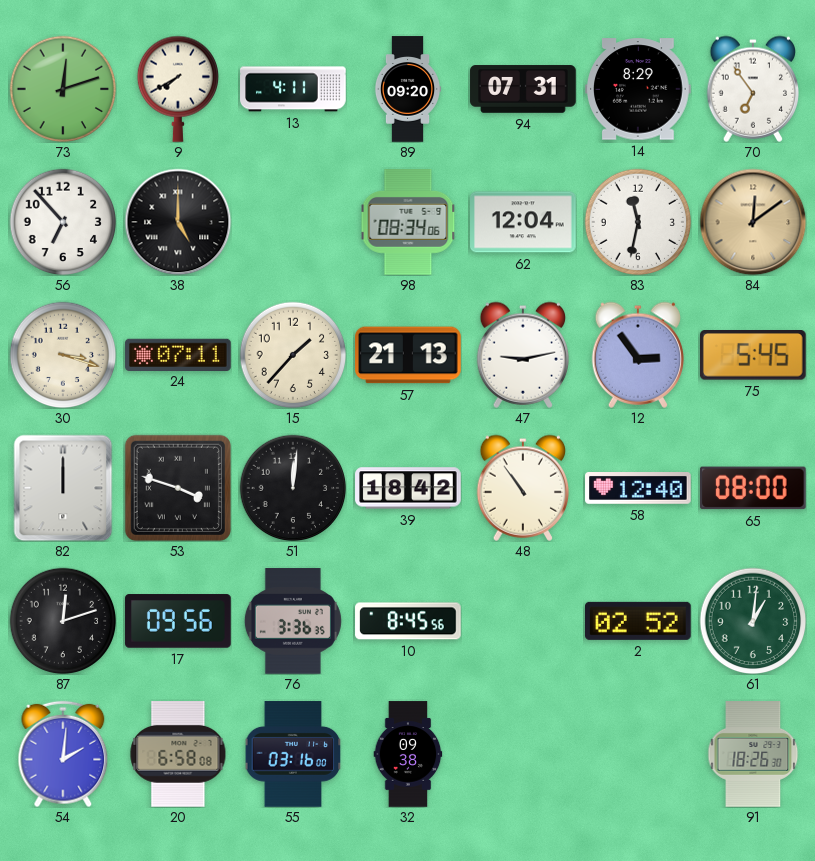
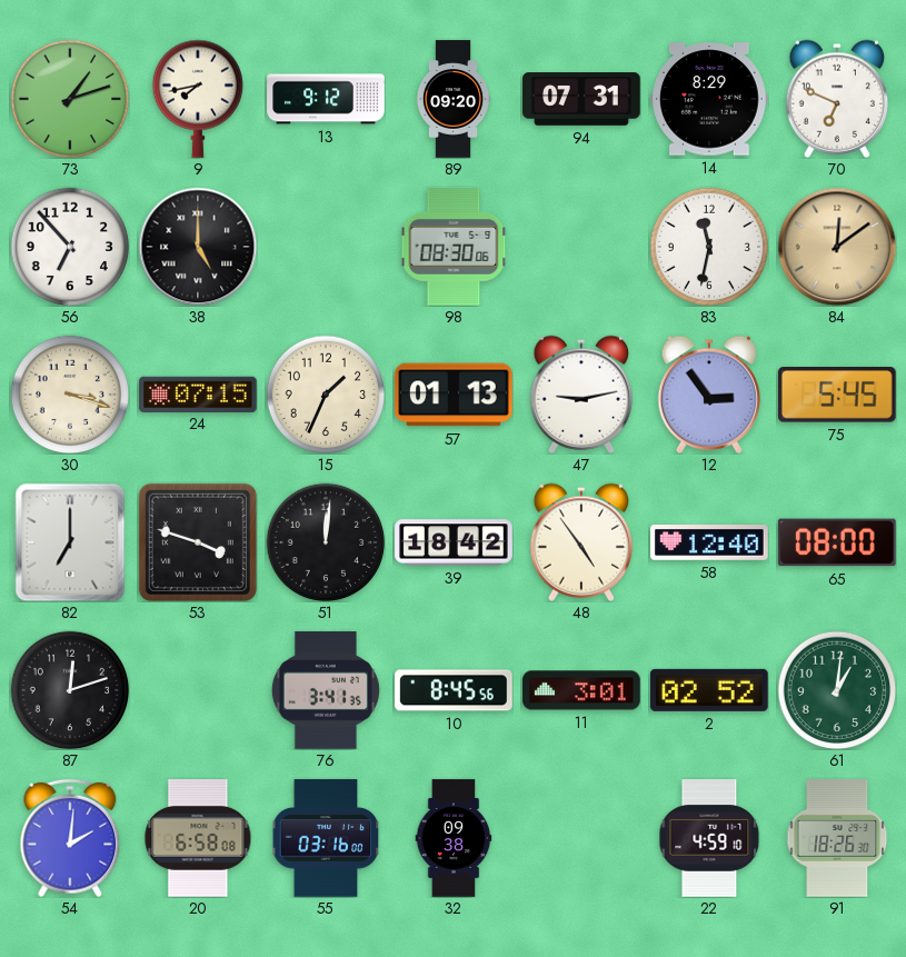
73: 12:12 -> 1:12 (70, 99)
9: 7:40 -> 7:43 (197, 99)
13: 4:11 -> 9:12 (326, 99)
70: 6:54 -> 6:49 (836, 99)
98: 08:34 -> 08:30 (454, 247)
62: 12:04 -> none (523, 222)
24: 07:11 -> 07:15 (198, 393)
15: 1:37 -> 1:34 (326, 395)
57: 21:13 -> 01:13 (454, 395)
82: 12:00 -> 7:00 (70, 542)
48: 10:54 -> 4:54 (580, 542)
17: 09:56 -> none (178, 621)
76: 3:36 -> 3:41 (326, 690)
11: none -> 3:01 (581, 690)
22: none -> 4:59 (709, 838)
